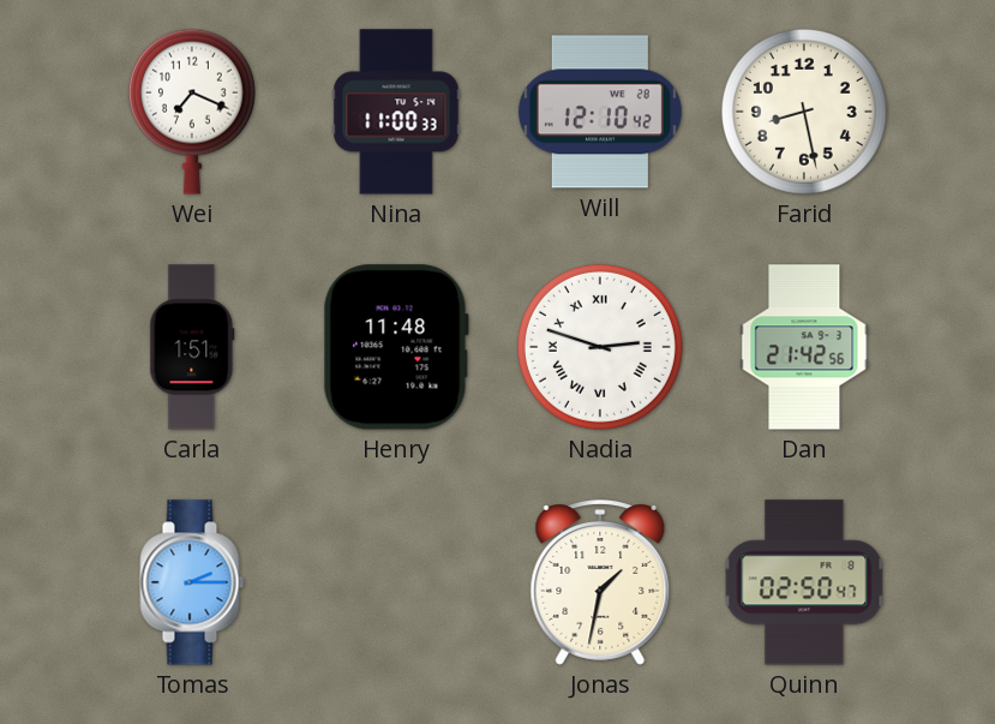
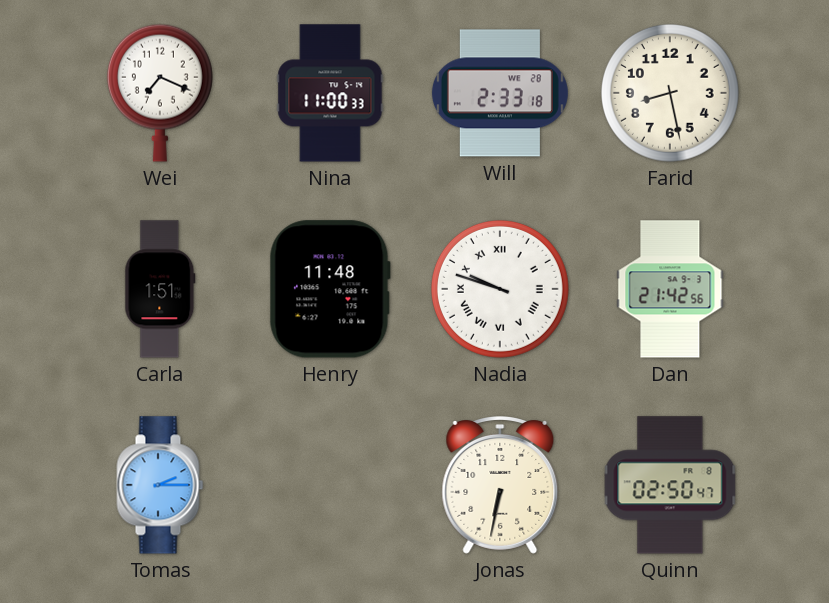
Will: 12:10 -> 2:33 (500, 93)
Nadia: 2:48 -> 9:48 (500, 289)
Jonas: 1:32 -> 6:32 (500, 486)
